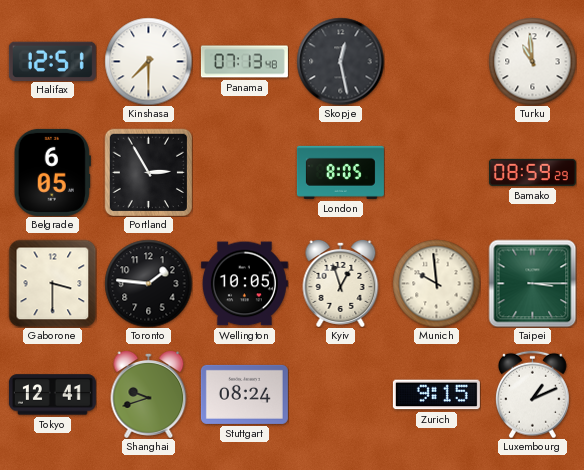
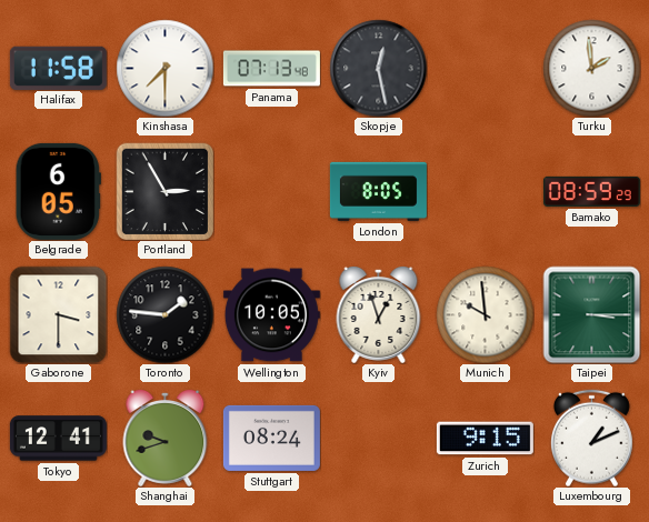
Halifax: 12:51 -> 11:58 (58, 68)
Turku: 10:59 -> 1:59 (591, 68)
